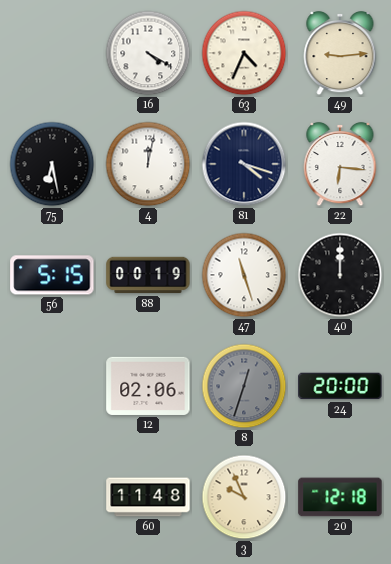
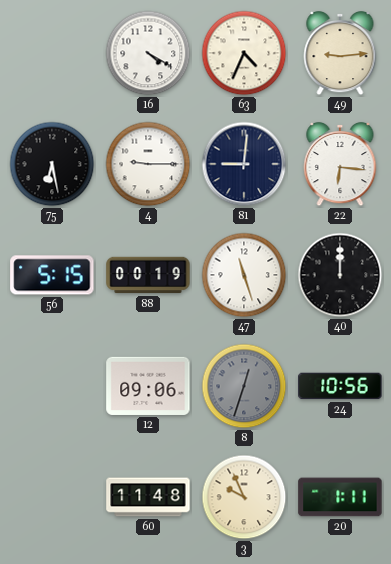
4: 12:02 -> 9:15 (148, 164)
81: 4:18 -> 9:01 (244, 164)
12: 02:06 -> 09:06 (148, 386)
24: 20:00 -> 10:56 (340, 386)
20: 12:18 -> 1:11 (340, 497)
